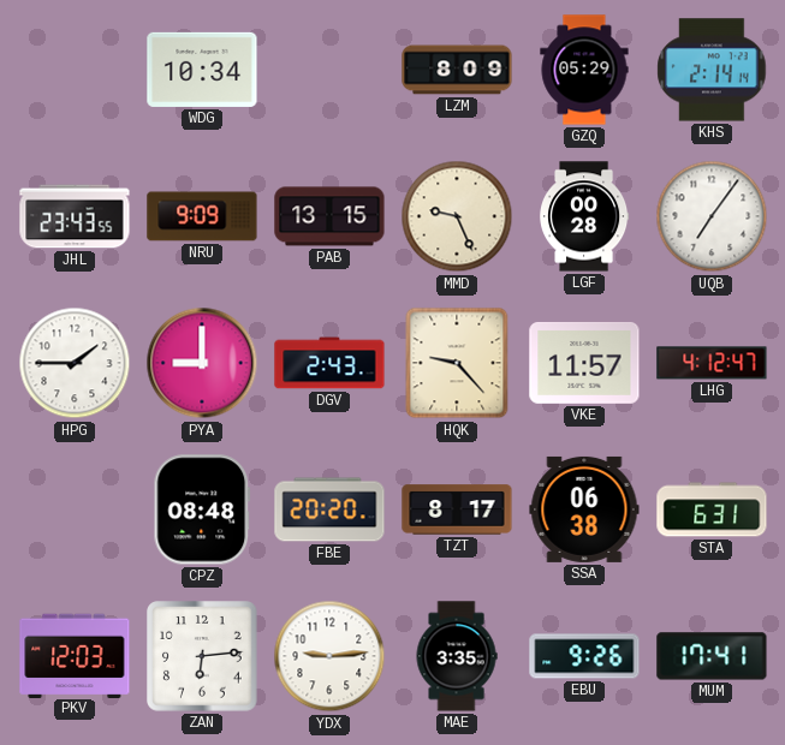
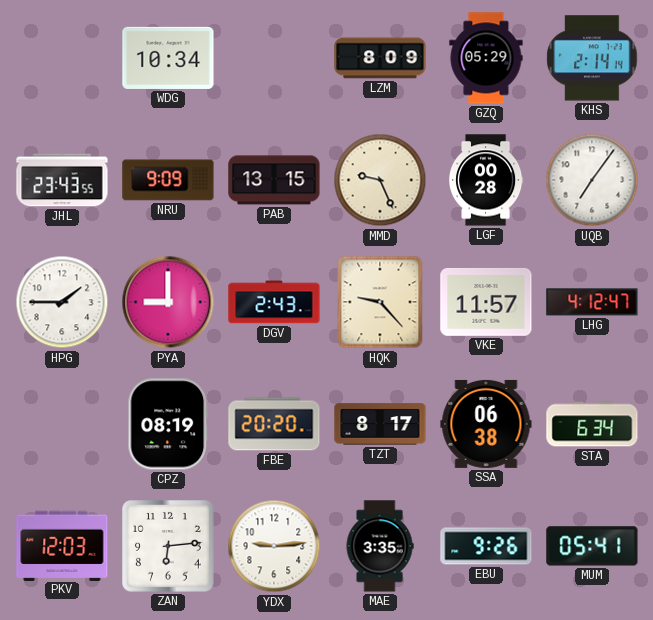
CPZ: 08:48 -> 08:19 (168, 424)
STA: 6:31 -> 6:34 (592, 424)
MUM: 17:41 -> 05:41 (592, 546)
